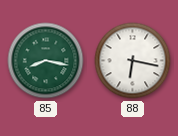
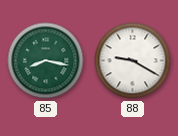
88: 6:17 -> 9:20 (133, 61)
